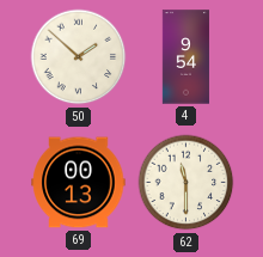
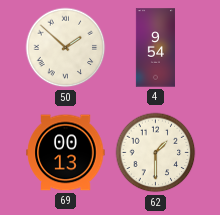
62: 11:30 -> 1:30 (156, 153)
